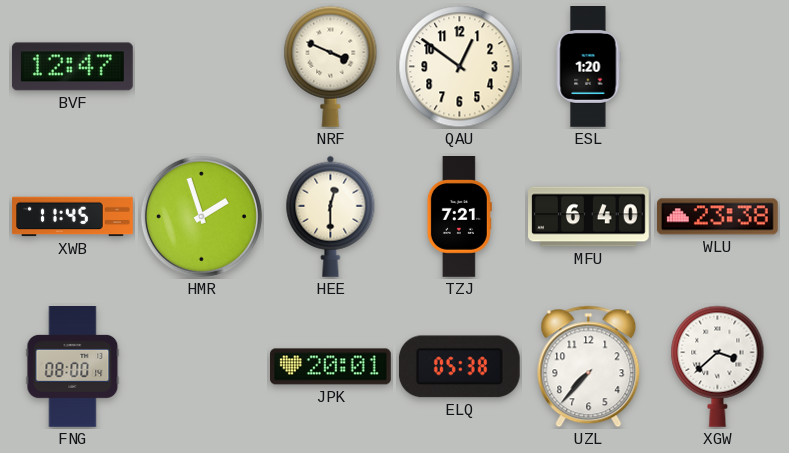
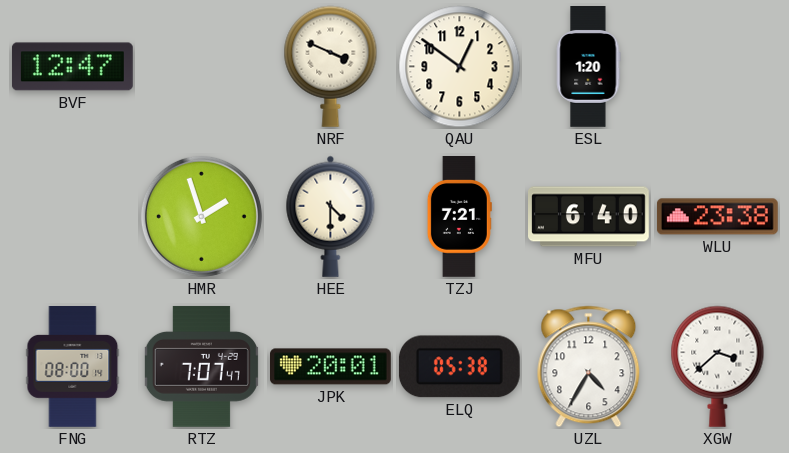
XWB: 11:45 -> none (73, 217)
HEE: 12:30 -> 4:30 (331, 216)
RTZ: none -> 7:07 (201, 367)
UZL: 7:37 -> 4:35 (589, 367)
